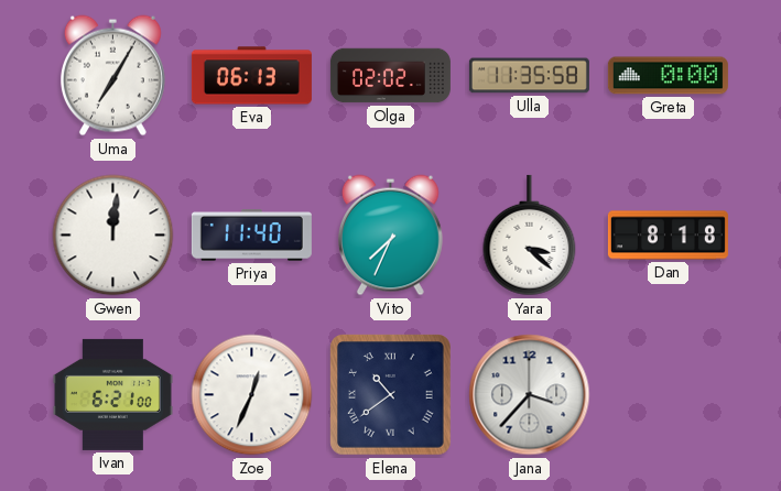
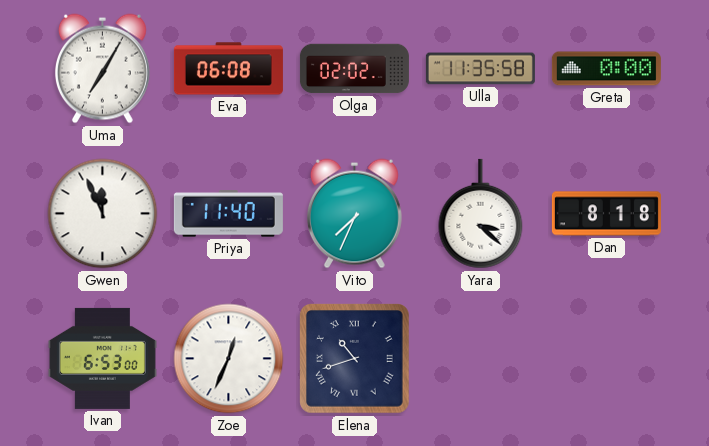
Eva: 06:13 -> 06:08 (228, 69)
Gwen: 12:01 -> 11:56 (103, 214)
Ivan: 6:21 -> 6:53 (102, 358)
Elena: 10:39 -> 10:42 (355, 359)
Jana: 3:37 -> none (530, 395)
